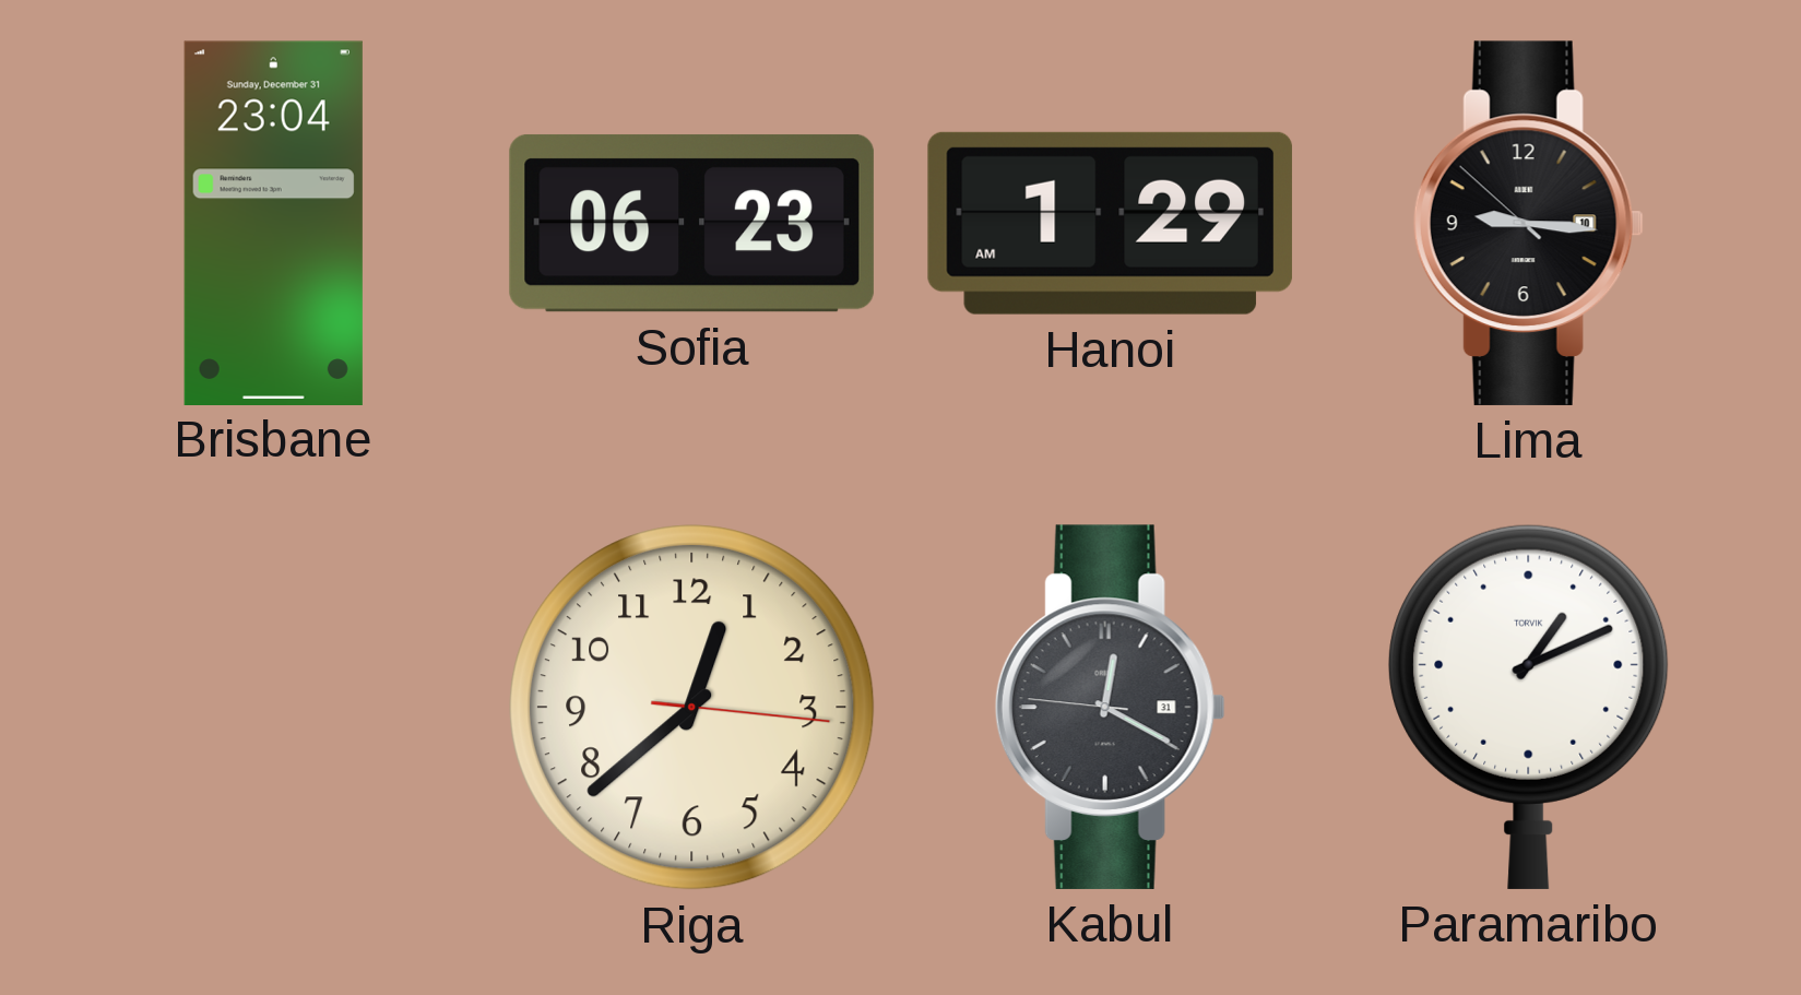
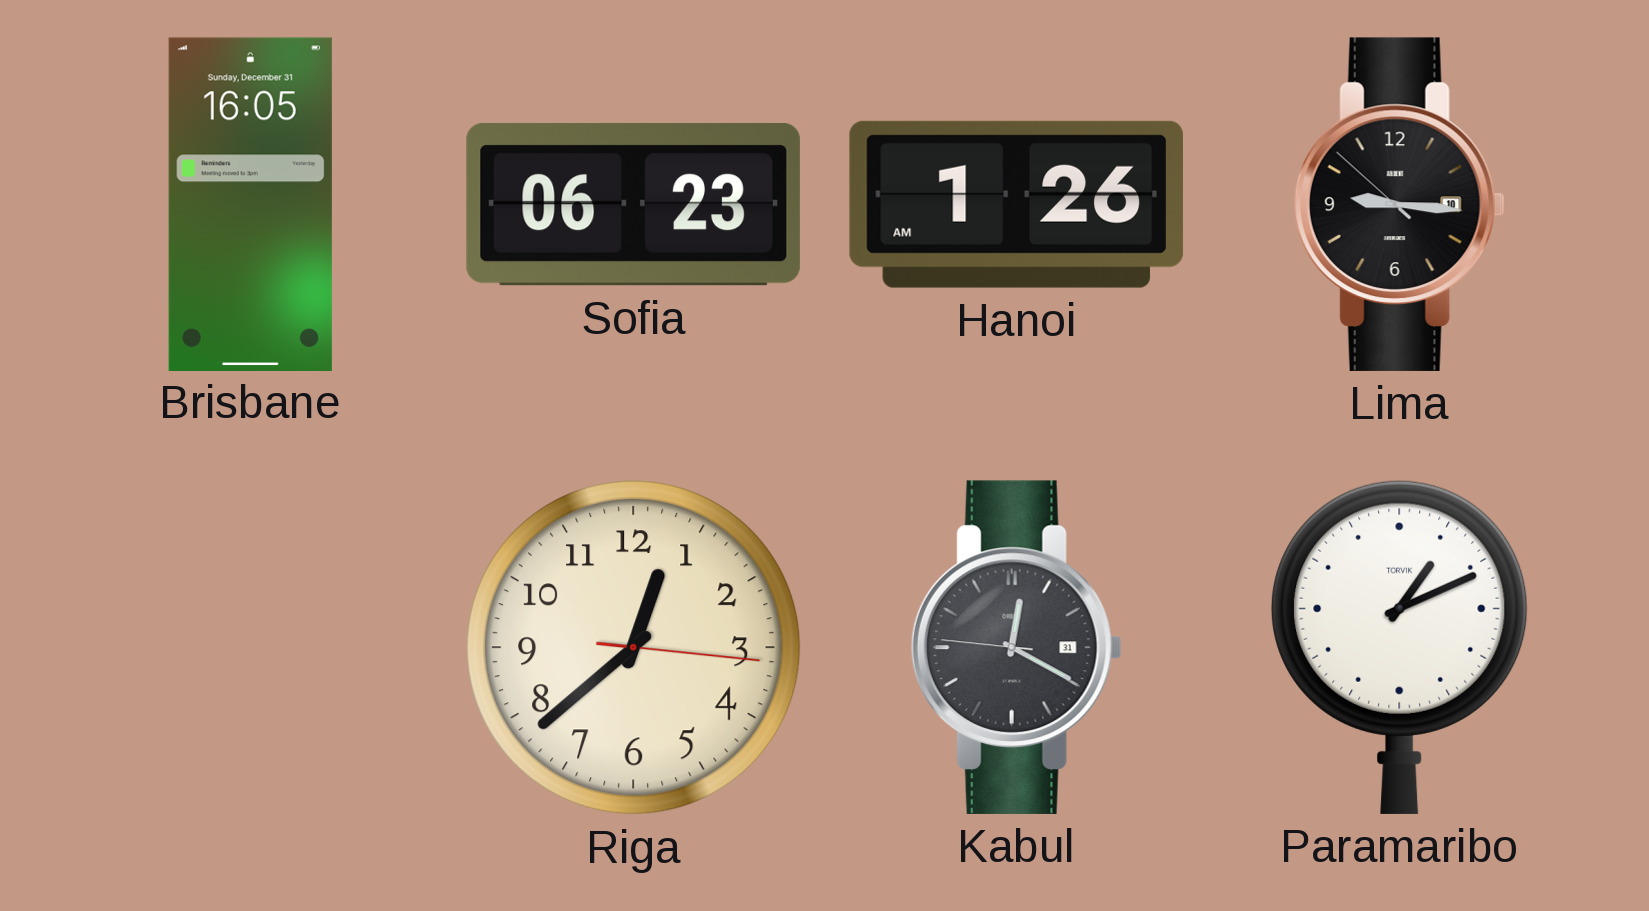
Brisbane: 23:04 -> 16:05 (250, 204)
Hanoi: 1:29 -> 1:26 (1016, 204)
